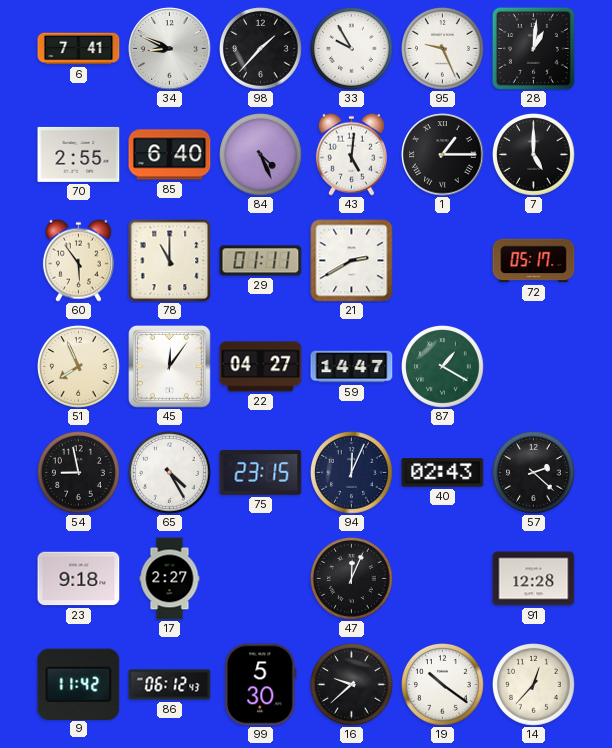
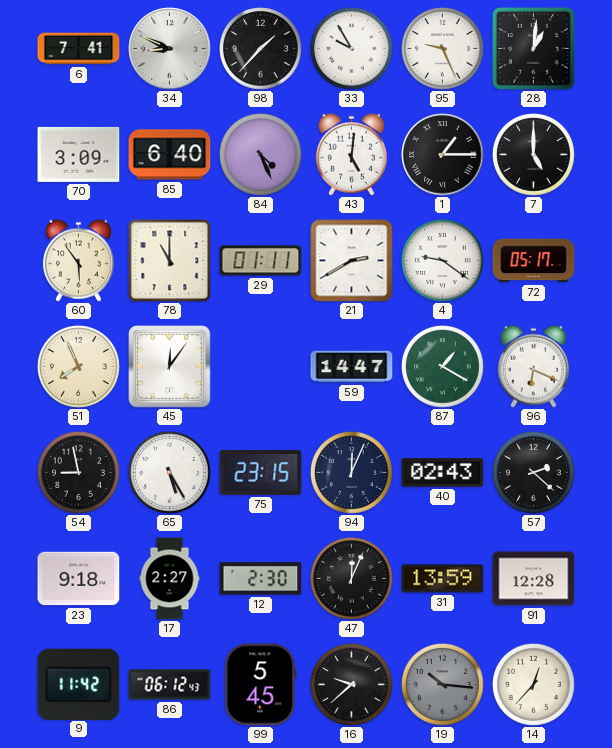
70: 2:55 -> 3:09 (79, 154)
4: none -> 9:21 (443, 261)
22: 04:27 -> none (261, 367)
96: none -> 6:19 (533, 366)
65: 4:25 -> 5:25 (170, 473)
12: none -> 2:30 (261, 579)
31: none -> 13:59 (443, 579)
99: 5:30 -> 5:45 (261, 685)
19: 10:21 -> 10:16 (443, 685)
19 dial: white -> grey (443, 685)
